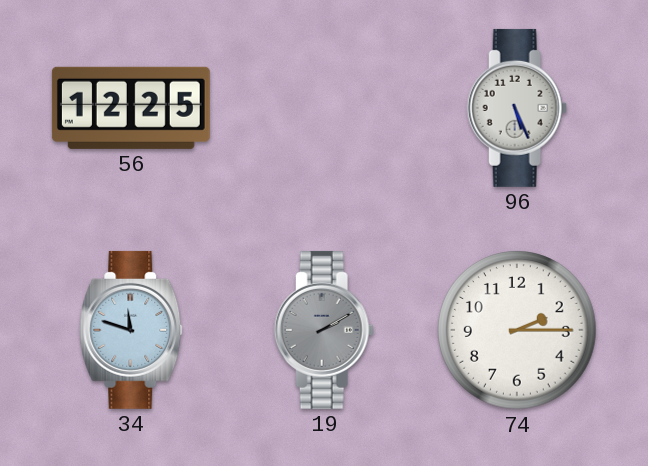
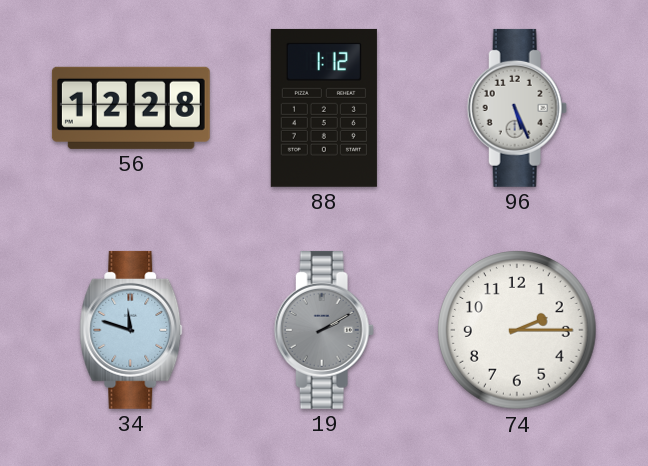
56: 12:25 -> 12:28 (131, 108)
88: none -> 1:12 (324, 108)
